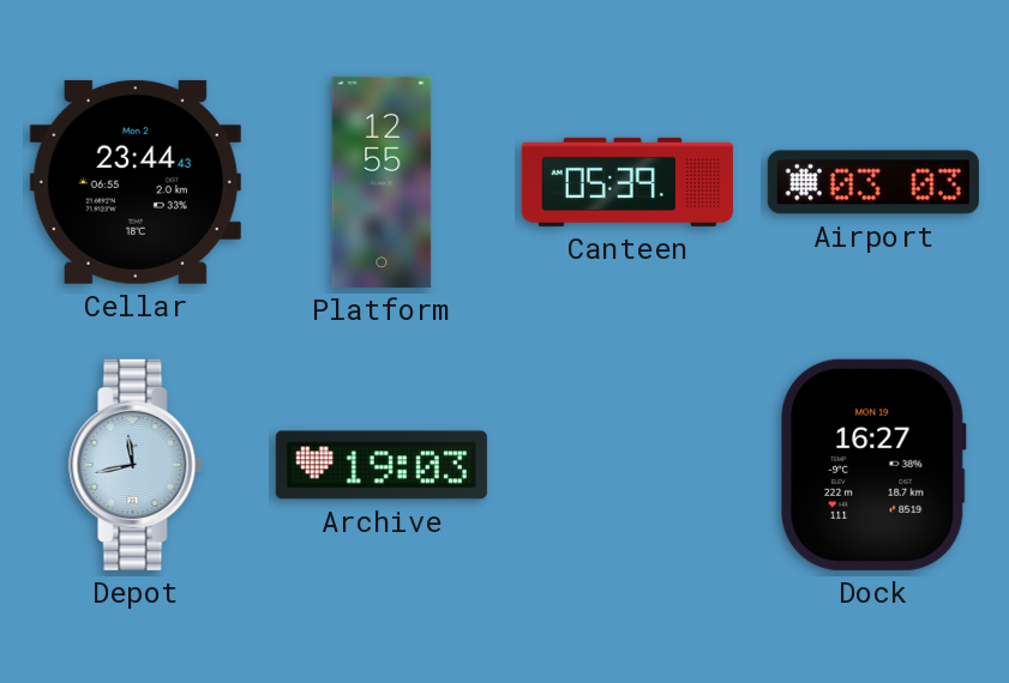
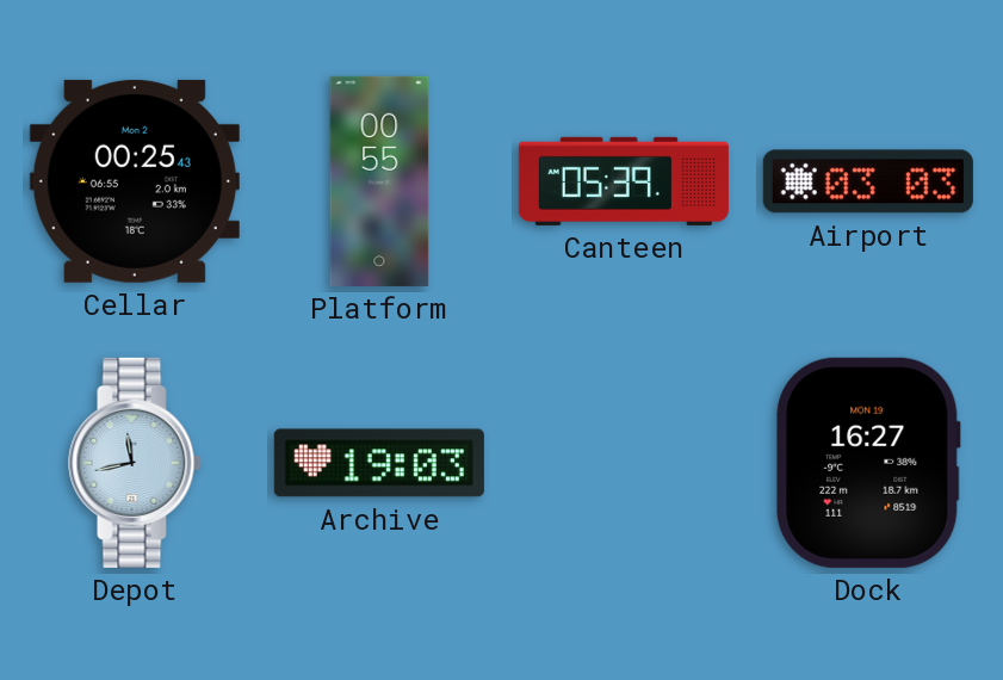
Cellar: 23:44 -> 00:25 (135, 181)
Platform: 12:55 -> 00:55 (379, 181)
